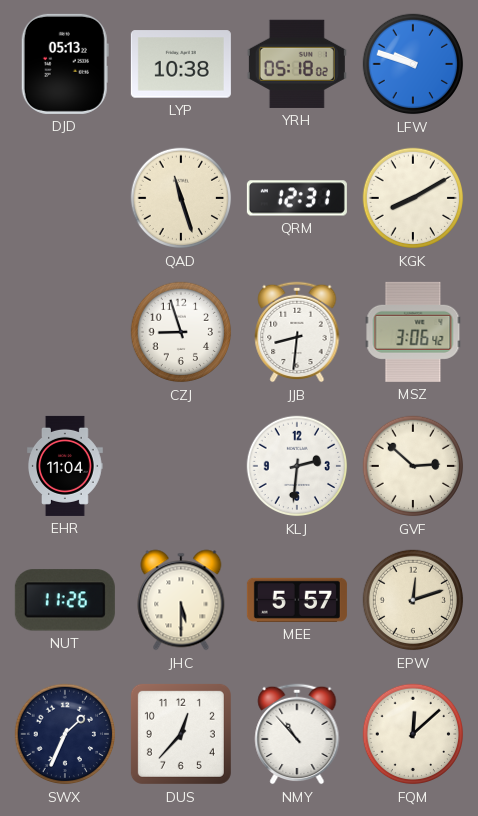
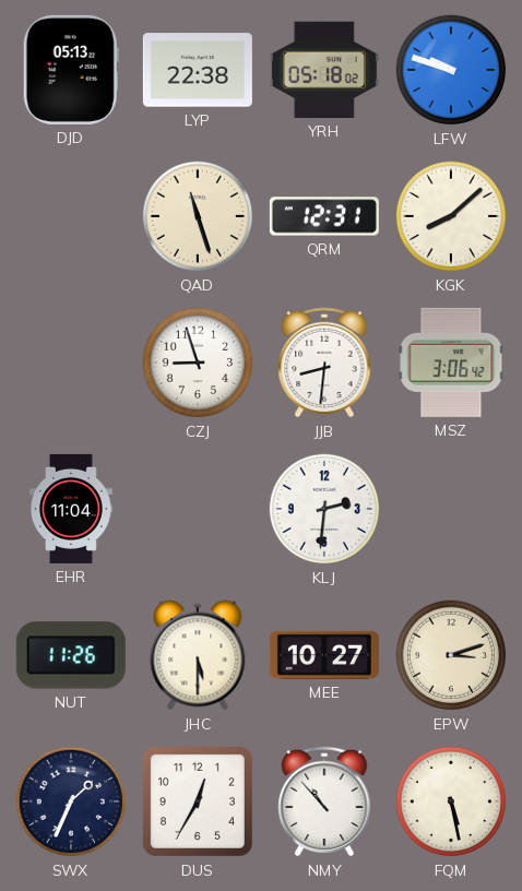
LYP: 10:38 -> 22:38 (198, 70)
KGK: 8:10 -> 8:08 (451, 216)
GVF: 2:52 -> none (413, 466)
MEE: 5:57 -> 10:27 (324, 655)
EPW: 12:12 -> 3:12 (451, 655)
DUS: 12:37 -> 12:35 (198, 801)
FQM: 12:08 -> 5:28 (451, 801)
